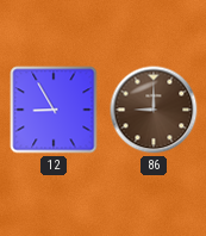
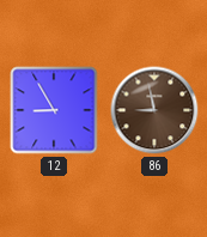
86: 9:00 -> 8:58 (154, 110)
